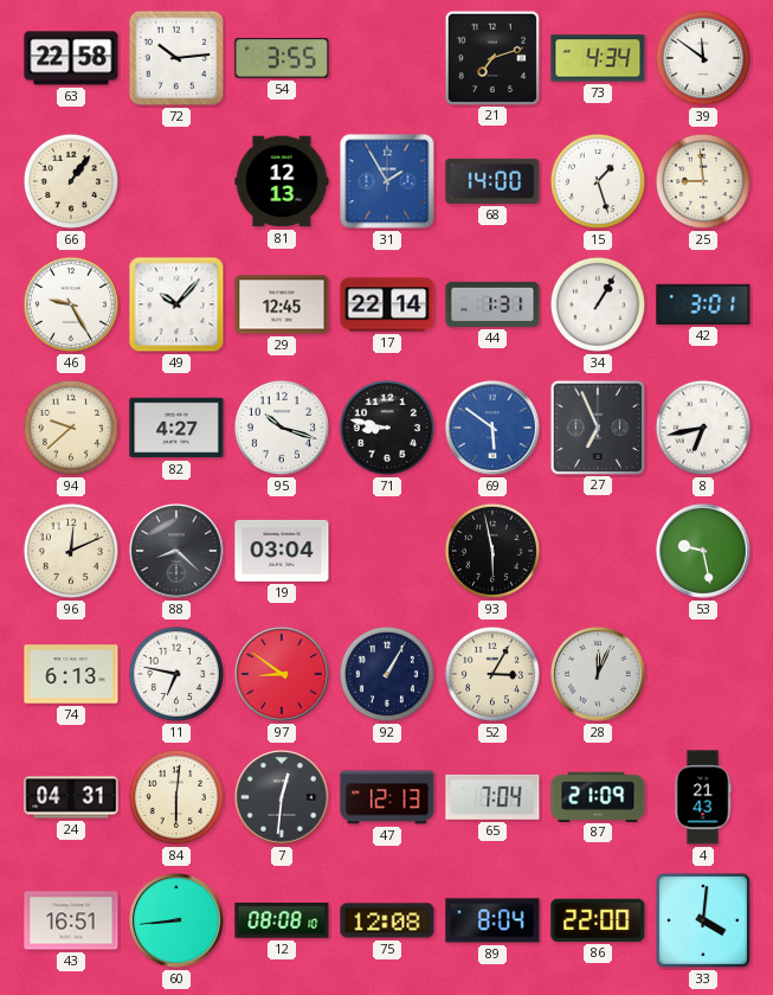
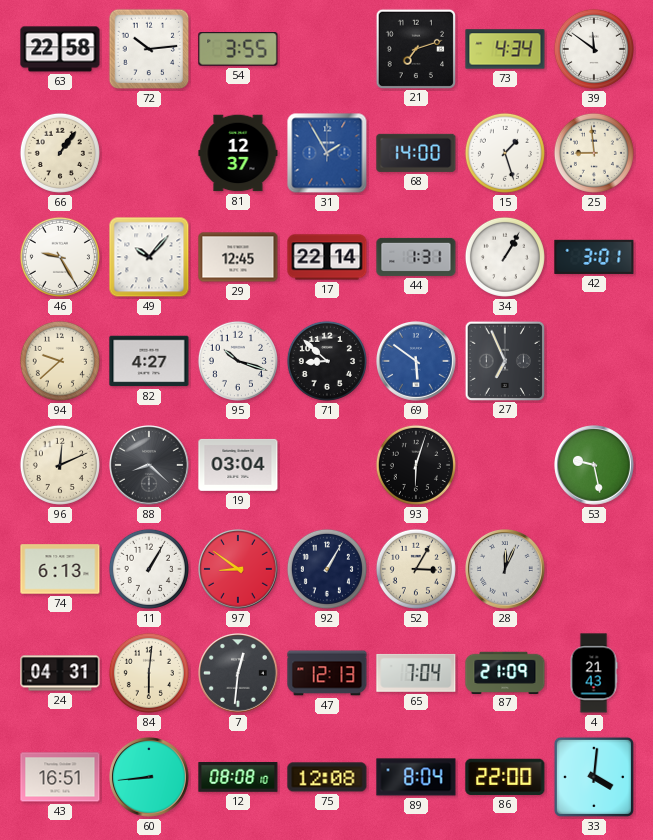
81: 12:13 -> 12:37 (238, 153)
71: 8:47 -> 8:52 (327, 361)
8: 6:43 -> none (703, 428)
93: 5:58 -> 6:03 (416, 465)
11: 6:47 -> 1:05 (149, 569)
